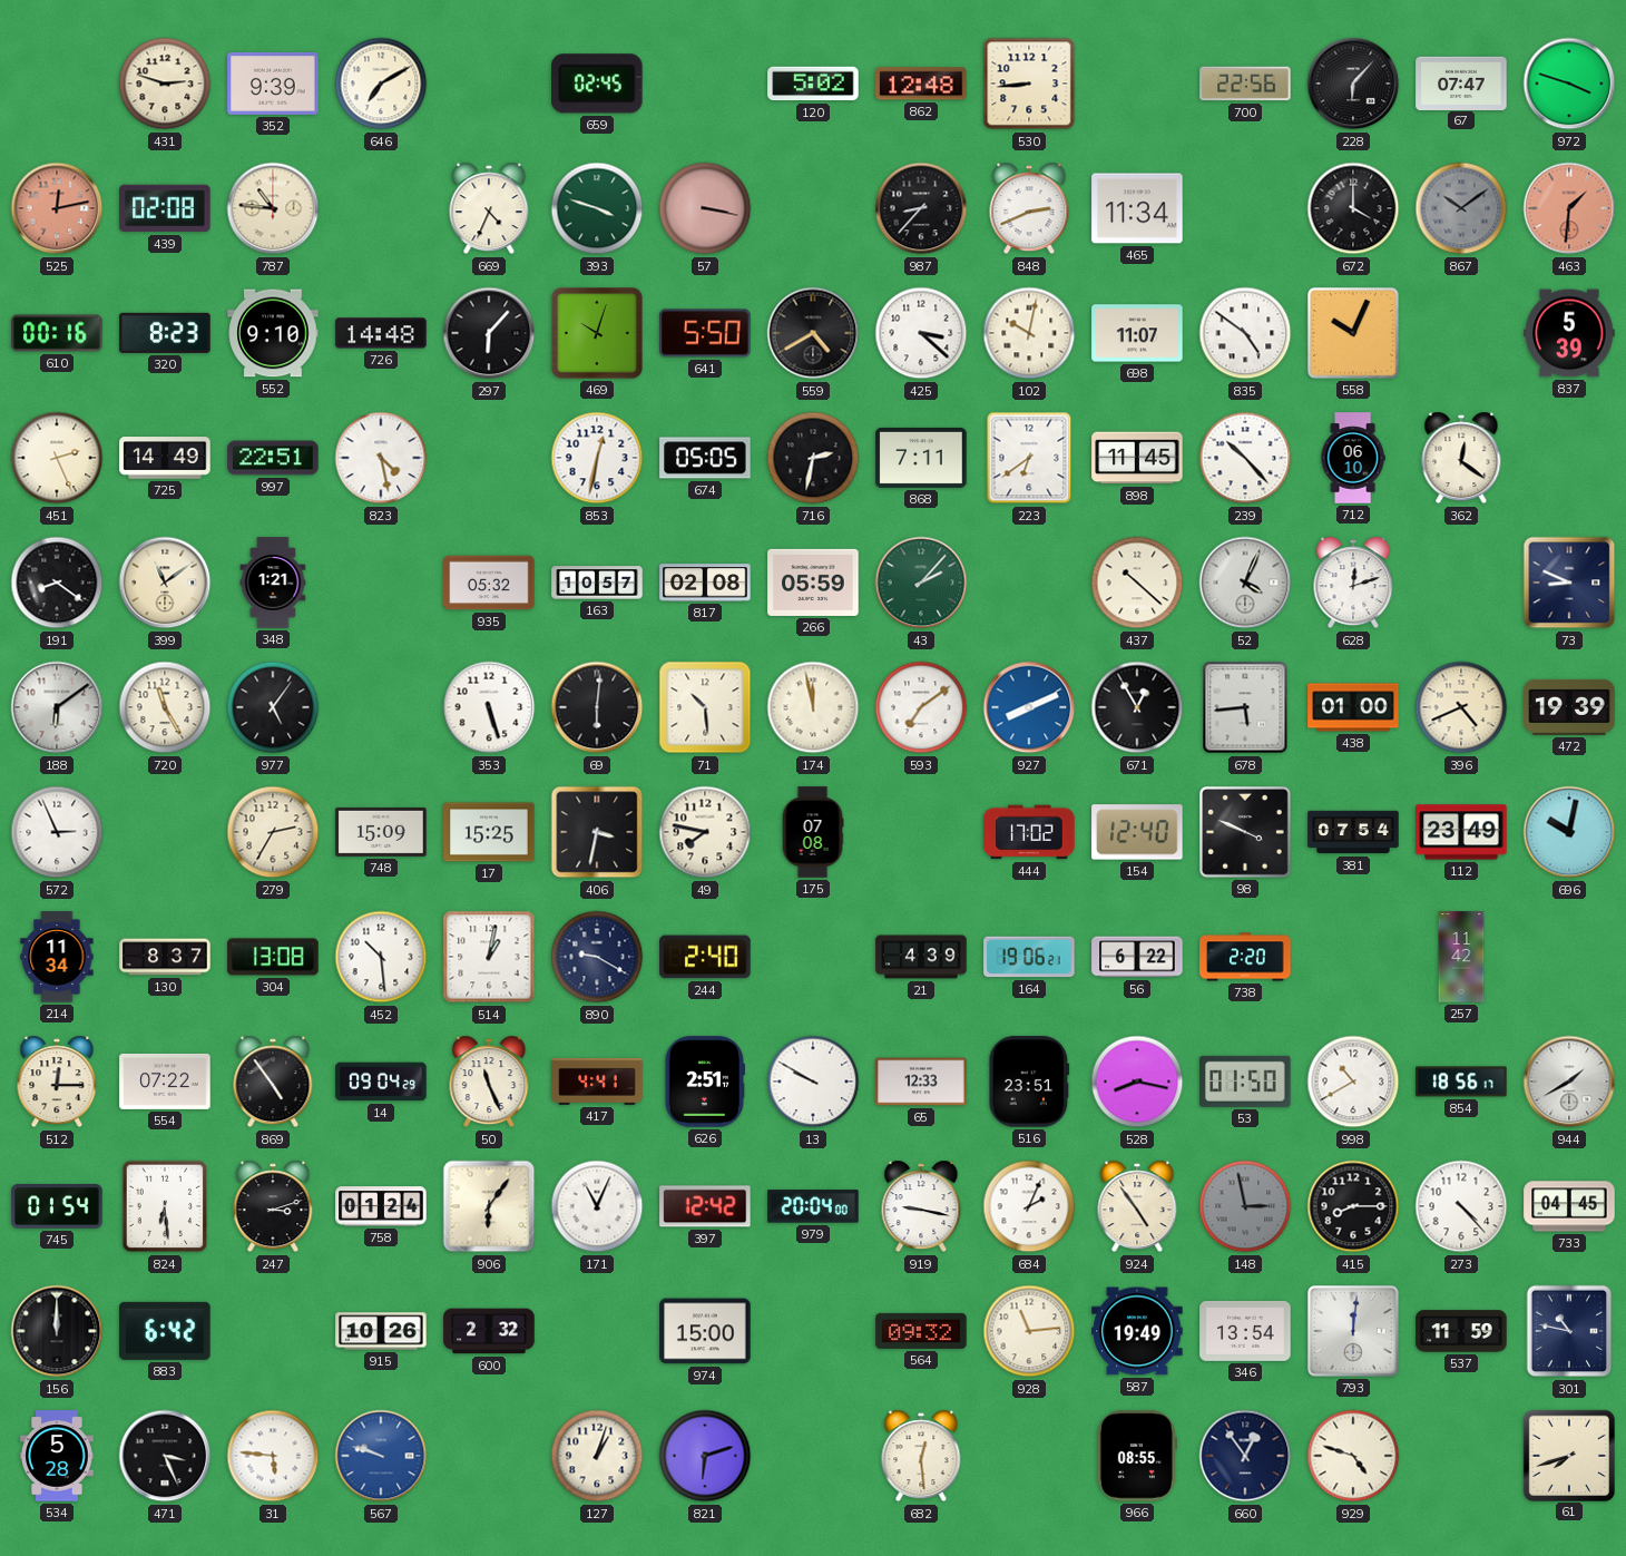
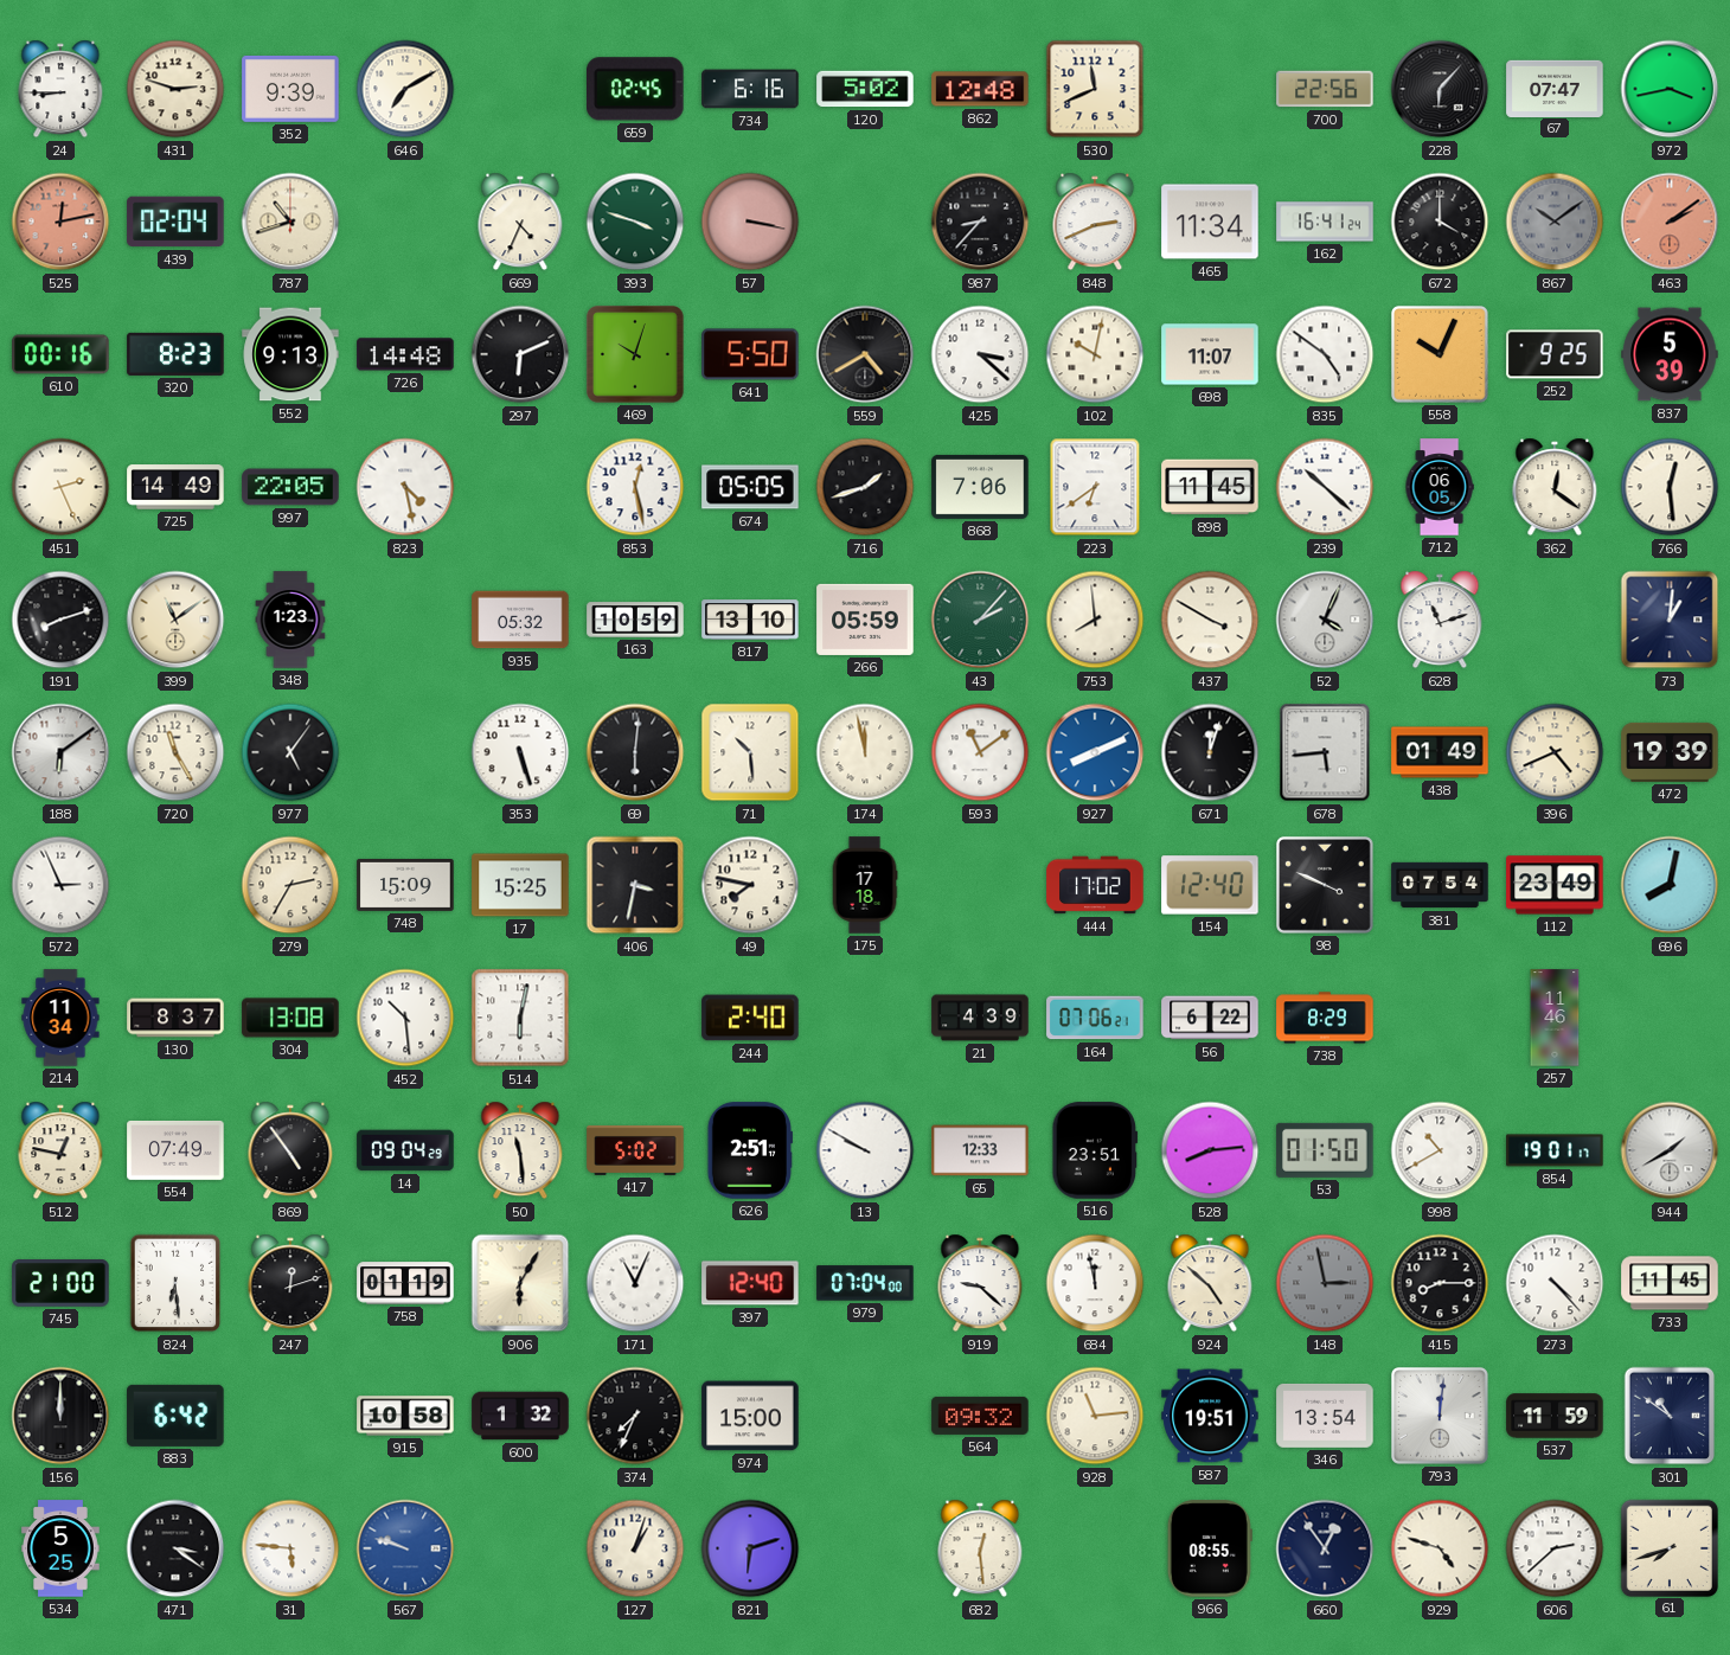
24: none -> 8:45 (60, 89)
734: none -> 6:16 (750, 89)
530: 8:44 -> 11:41 (1095, 89)
972: 3:48 -> 3:43 (1670, 89)
439: 02:08 -> 02:04 (175, 222)
787: 10:46 -> 10:42 (290, 222)
162: none -> 16:41 (1325, 222)
463: 1:31 -> 2:09 (1670, 222)
552: 9:10 -> 9:13 (290, 354)
297: 6:07 -> 6:11 (520, 354)
252: none -> 9:25 (1555, 354)
997: 22:51 -> 22:05 (290, 487)
853: 12:32 -> 12:28 (635, 487)
716: 2:32 -> 1:42 (865, 487)
868: 7:11 -> 7:06 (980, 487)
239: 10:23 -> 10:22 (1325, 487)
712: 06:10 -> 06:05 (1440, 487)
766: none -> 12:29 (1670, 487)
191: 8:21 -> 8:12 (60, 620)
348: 1:21 -> 1:23 (290, 620)
163: 10:57 -> 10:59 (635, 620)
817: 02:08 -> 13:10 (750, 620)
753: none -> 7:59 (1095, 620)
437: 10:22 -> 3:50 (1210, 620)
628: 12:12 -> 11:12 (1440, 620)
73: 8:49 -> 1:01 (1670, 620)
593: 7:09 -> 11:09 (980, 752)
671: 12:55 -> 12:03 (1210, 752)
438: 01:00 -> 01:49 (1440, 752)
175: 07:08 -> 17:18 (865, 885)
696: 10:02 -> 8:02 (1670, 885)
514: 1:02 -> 6:02 (520, 1018)
890: 9:20 -> none (597, 957)
164: 19:06 -> 07:06 (1095, 1018)
738: 2:20 -> 8:29 (1325, 1018)
257: 11:42 -> 11:46 (1555, 1018)
512: 12:15 -> 12:47 (60, 1150)
554: 07:22 -> 07:49 (175, 1150)
50: 11:26 -> 11:29 (520, 1150)
417: 4:41 -> 5:02 (635, 1150)
528: 8:17 -> 8:14 (1210, 1150)
854: 18:56 -> 19:01 (1555, 1150)
745: 01:54 -> 21:00 (60, 1284)
247: 3:12 -> 12:12 (290, 1283)
758: 01:24 -> 01:19 (405, 1283)
906: 6:06 -> 6:05 (520, 1283)
397: 12:42 -> 12:40 (750, 1283)
979: 20:04 -> 07:04 (865, 1283)
919: 9:17 -> 9:22 (980, 1283)
684: 2:04 -> 11:58 (1095, 1283)
924: 4:54 -> 4:52 (1210, 1283)
733: 04:45 -> 11:45 (1670, 1283)
915: 10:26 -> 10:58 (405, 1416)
600: 2:32 -> 1:32 (520, 1416)
374: none -> 7:34 (635, 1416)
587: 19:49 -> 19:51 (1210, 1416)
301: 10:47 -> 10:51 (1670, 1416)
534: 5:28 -> 5:25 (60, 1548)
471: 3:26 -> 3:21 (175, 1548)
606: none -> 2:38 (1555, 1548)
